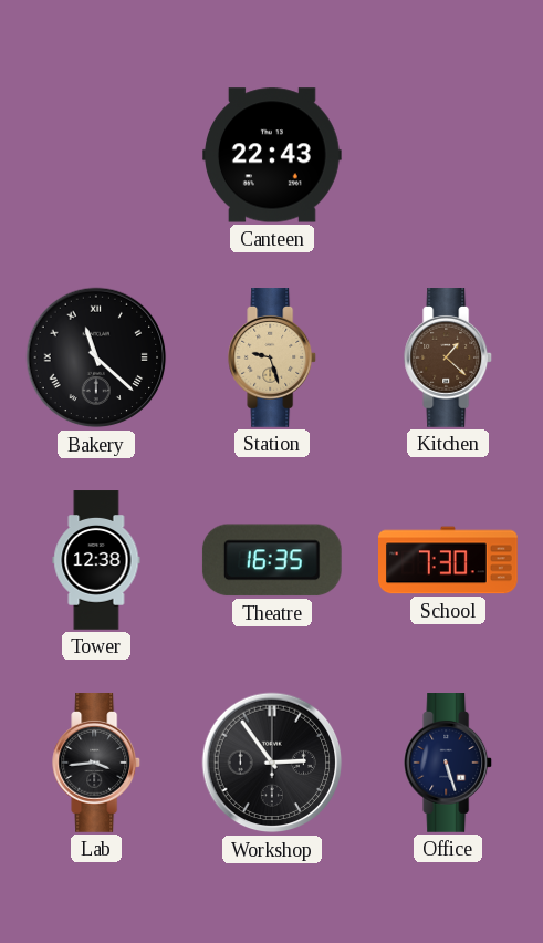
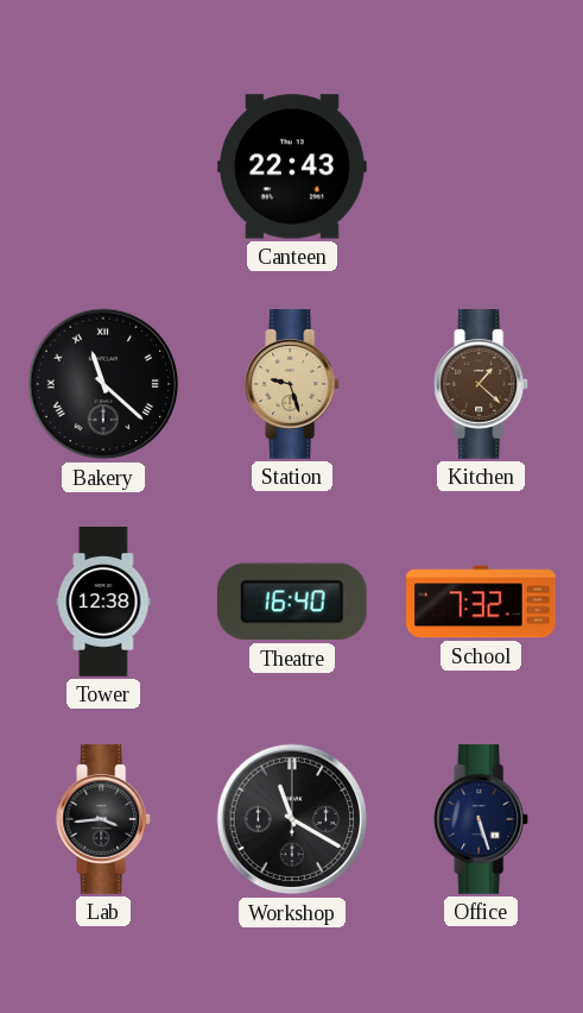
Theatre: 16:35 -> 16:40 (292, 602)
School: 7:30 -> 7:32 (482, 602)
Workshop: 2:54 -> 11:20 (292, 819)
